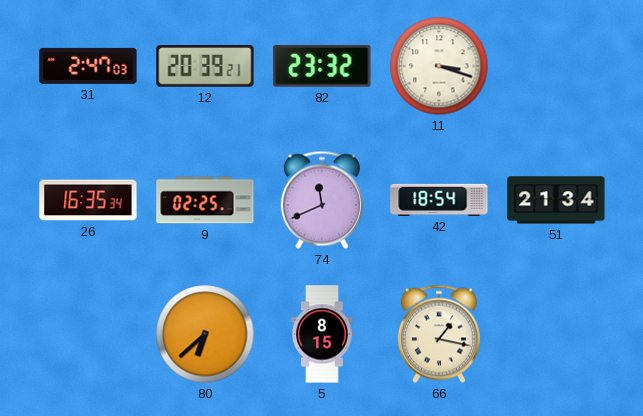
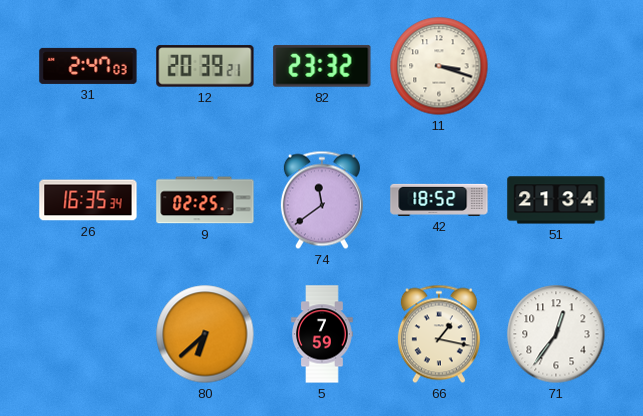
74: 11:41 -> 11:39 (322, 200)
42: 18:54 -> 18:52 (439, 200)
5: 8:15 -> 7:59 (322, 334)
71: none -> 12:36 (556, 334)
